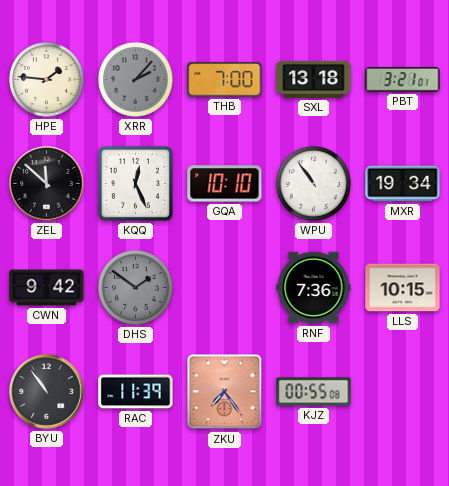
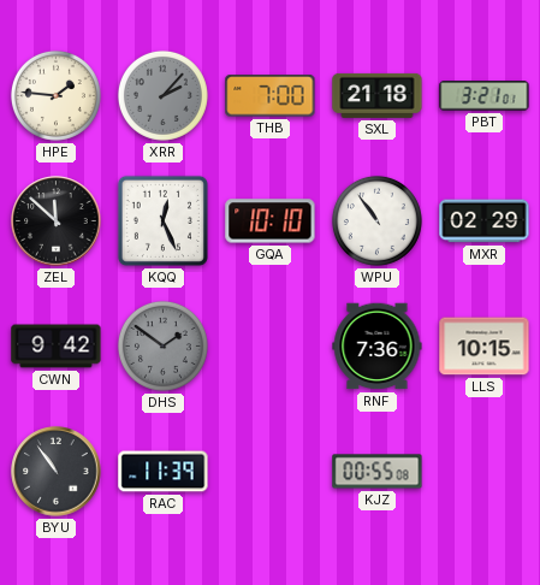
SXL: 13:18 -> 21:18 (378, 95)
MXR: 19:34 -> 02:29 (485, 221)
ZKU: 7:24 -> none (225, 392)
